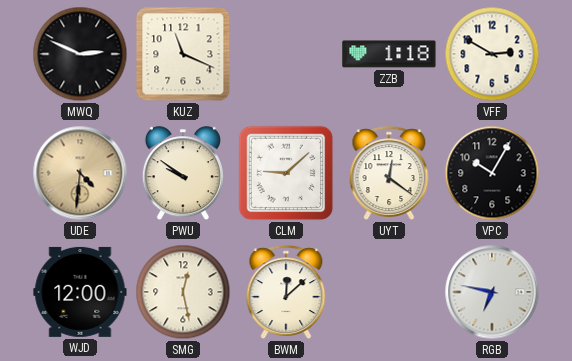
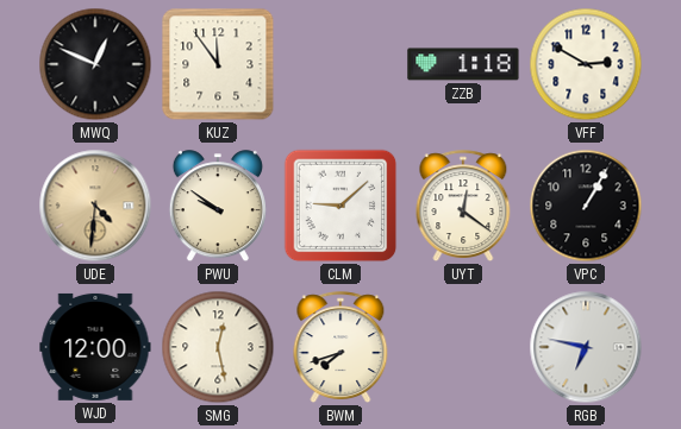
MWQ: 2:49 -> 12:49 (95, 64)
KUZ: 11:19 -> 11:54 (218, 64)
VPC: 10:05 -> 1:05 (586, 206)
BWM: 12:08 -> 7:42 (340, 347)
